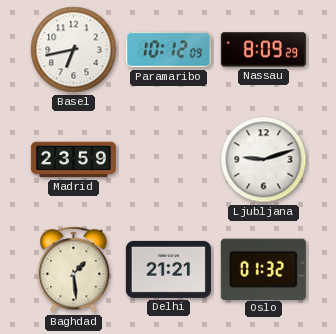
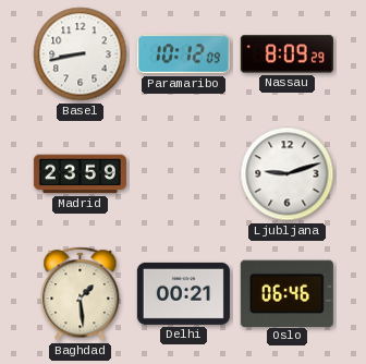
Basel: 6:43 -> 8:43 (81, 54)
Delhi: 21:21 -> 00:21 (183, 293)
Oslo: 01:32 -> 06:46 (286, 293)
